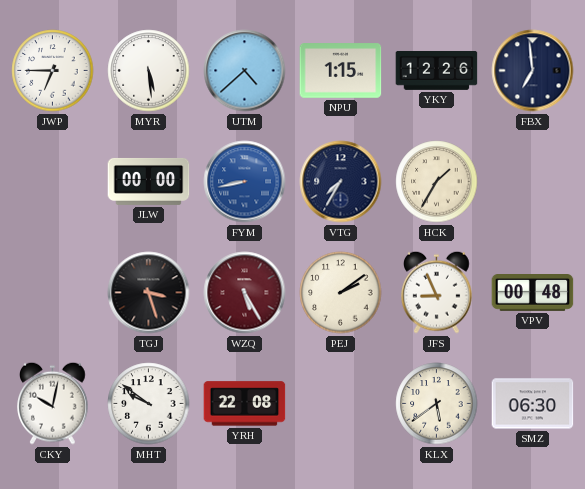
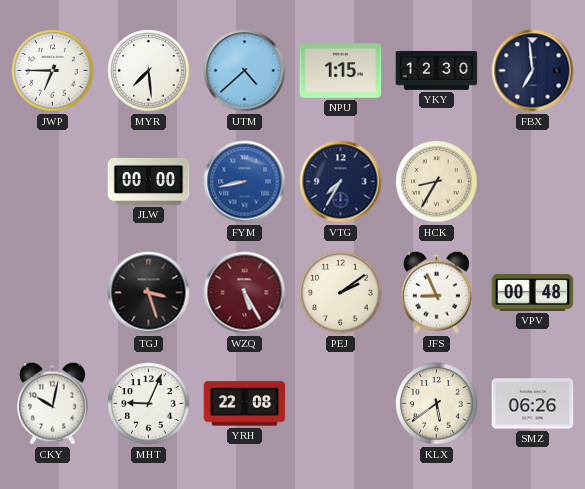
MYR: 5:29 -> 7:29 (149, 71)
YKY: 12:26 -> 12:30 (437, 70)
HCK: 1:35 -> 8:35 (437, 182)
MHT: 9:51 -> 9:04 (149, 404)
SMZ: 06:30 -> 06:26 (533, 404)
